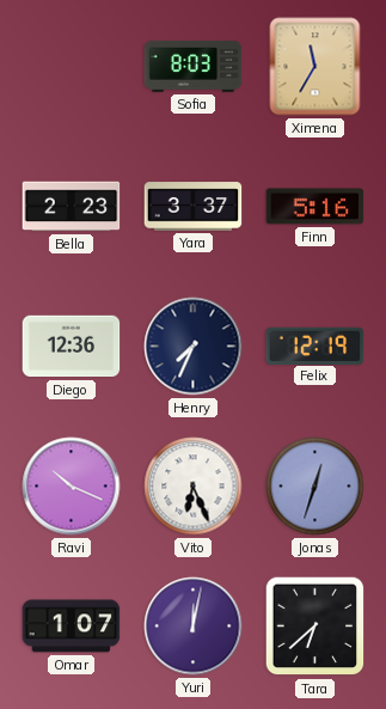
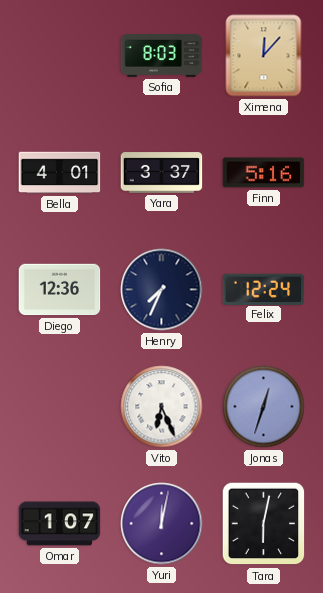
Ximena: 11:35 -> 12:07 (264, 56)
Bella: 2:23 -> 4:01 (60, 173)
Felix: 12:19 -> 12:24 (264, 289)
Ravi: 10:19 -> none (72, 487)
Tara: 6:38 -> 6:02 (264, 524)
